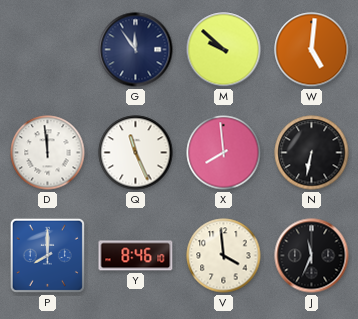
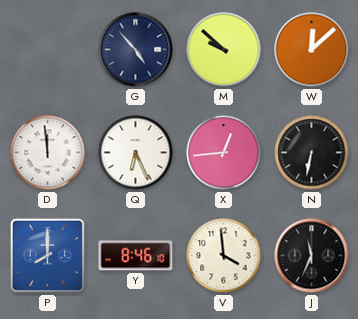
G: 11:54 -> 4:53 (136, 50)
W: 5:01 -> 12:08 (312, 50)
Q: 11:26 -> 6:26 (136, 153)
X: 7:59 -> 12:44 (224, 153)
